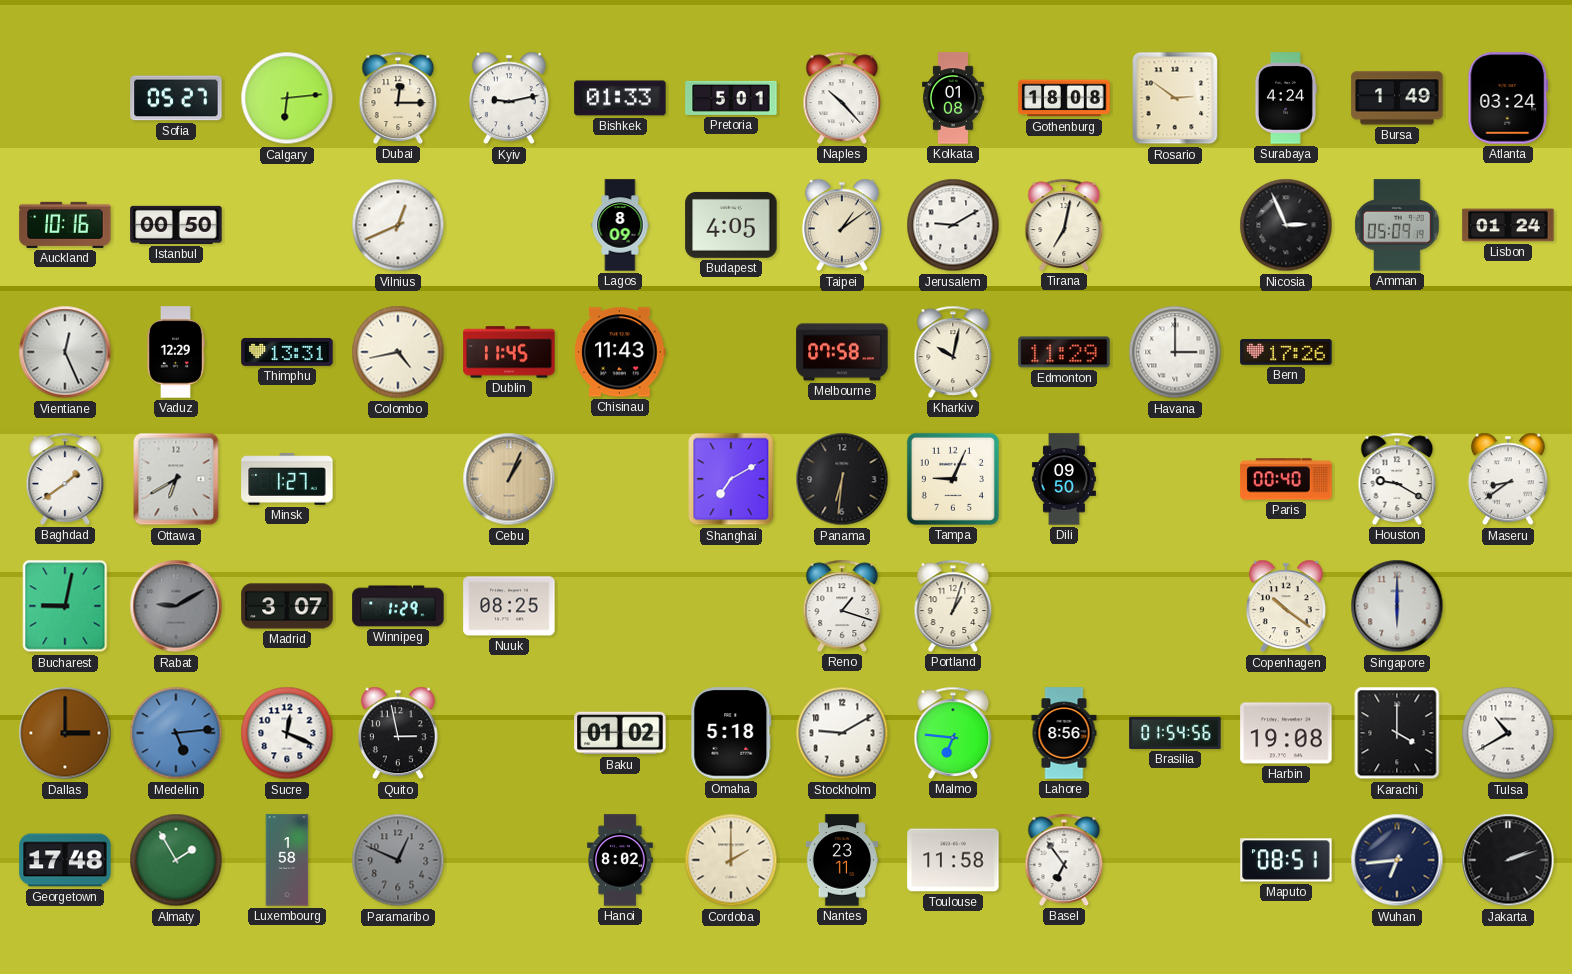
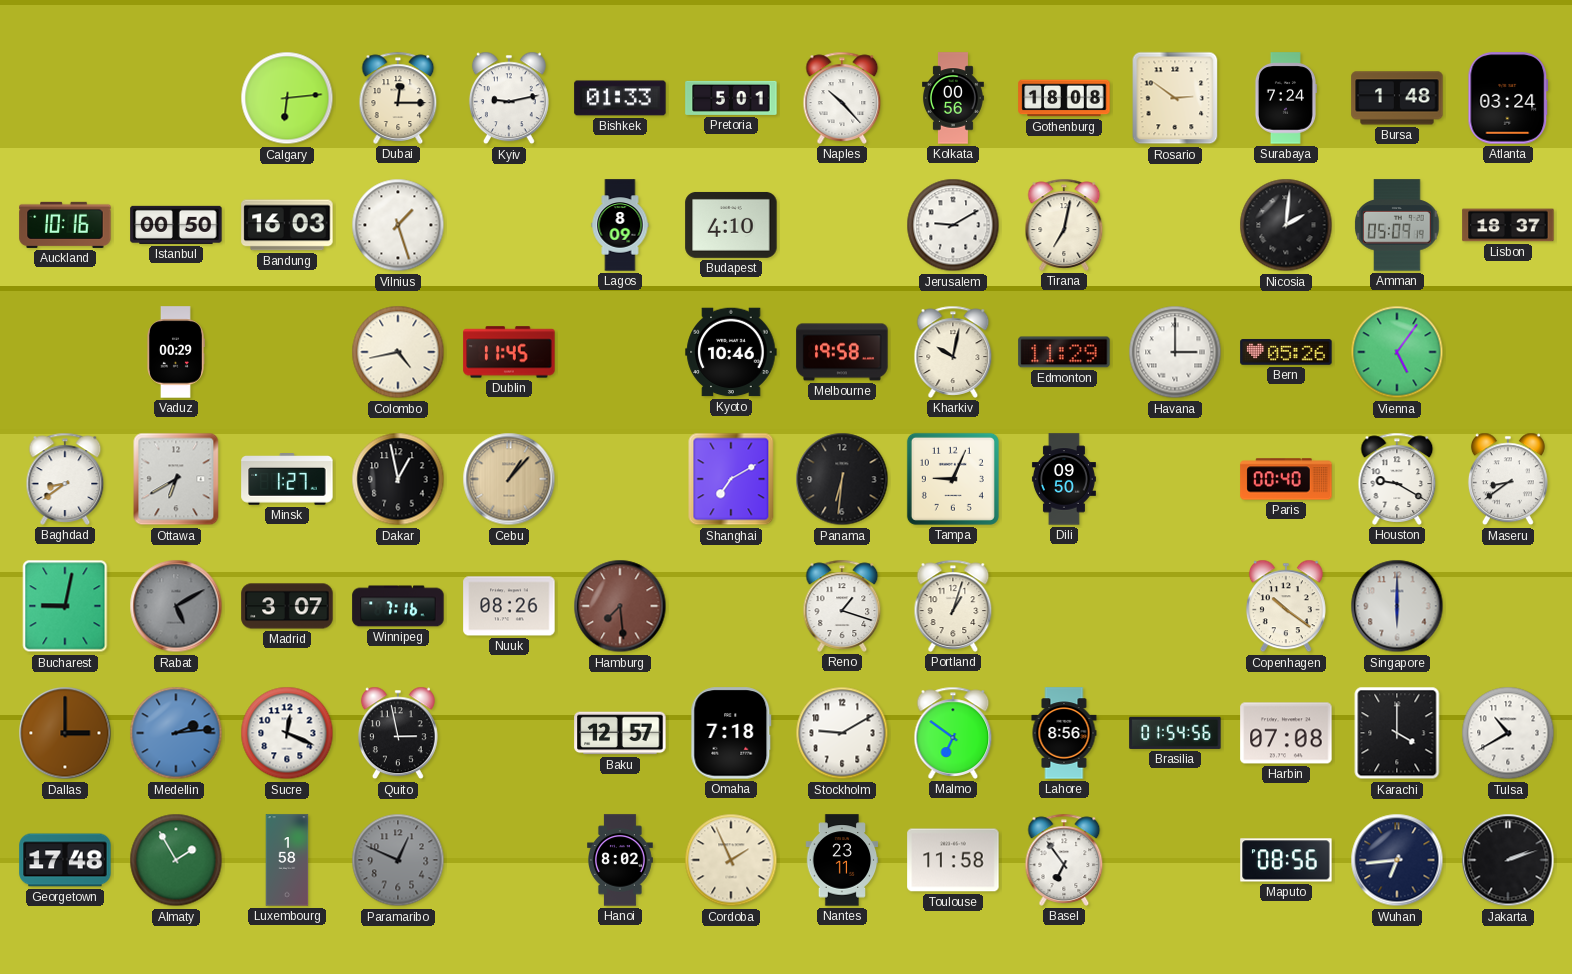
Sofia: 05:27 -> none (176, 98)
Kolkata: 01:08 -> 00:56 (954, 98)
Surabaya: 4:24 -> 7:24 (1285, 98)
Bursa: 1:49 -> 1:48 (1397, 98)
Bandung: none -> 16:03 (287, 225)
Vilnius: 12:41 -> 1:27 (398, 225)
Budapest: 4:05 -> 4:10 (731, 225)
Taipei: 1:09 -> none (842, 225)
Nicosia: 2:56 -> 2:01 (1286, 225)
Lisbon: 01:24 -> 18:37 (1508, 225)
Vientiane: 12:26 -> none (65, 352)
Vaduz: 12:29 -> 00:29 (176, 352)
Thimphu: 13:31 -> none (287, 352)
Chisinau: 11:43 -> none (620, 352)
Kyoto: none -> 10:46 (731, 352)
Melbourne: 07:58 -> 19:58 (842, 352)
Bern: 17:26 -> 05:26 (1286, 352)
Vienna: none -> 5:06 (1397, 352)
Baghdad: 1:39 -> 8:39 (65, 479)
Dakar: none -> 12:58 (398, 479)
Cebu: 1:04 -> 1:07 (509, 479)
Rabat: 9:10 -> 5:10 (176, 606)
Winnipeg: 1:29 -> 7:16 (398, 606)
Nuuk: 08:25 -> 08:26 (509, 606)
Hamburg: none -> 7:29 (620, 606)
Medellin: 5:14 -> 2:14 (176, 733)
Baku: 01:02 -> 12:57 (620, 733)
Omaha: 5:18 -> 7:18 (731, 733)
Malmo: 6:46 -> 6:51 (953, 733)
Harbin: 19:08 -> 07:08 (1286, 733)
Cordoba: 2:00 -> 1:56 (731, 860)
Maputo: 08:51 -> 08:56 (1286, 860)
